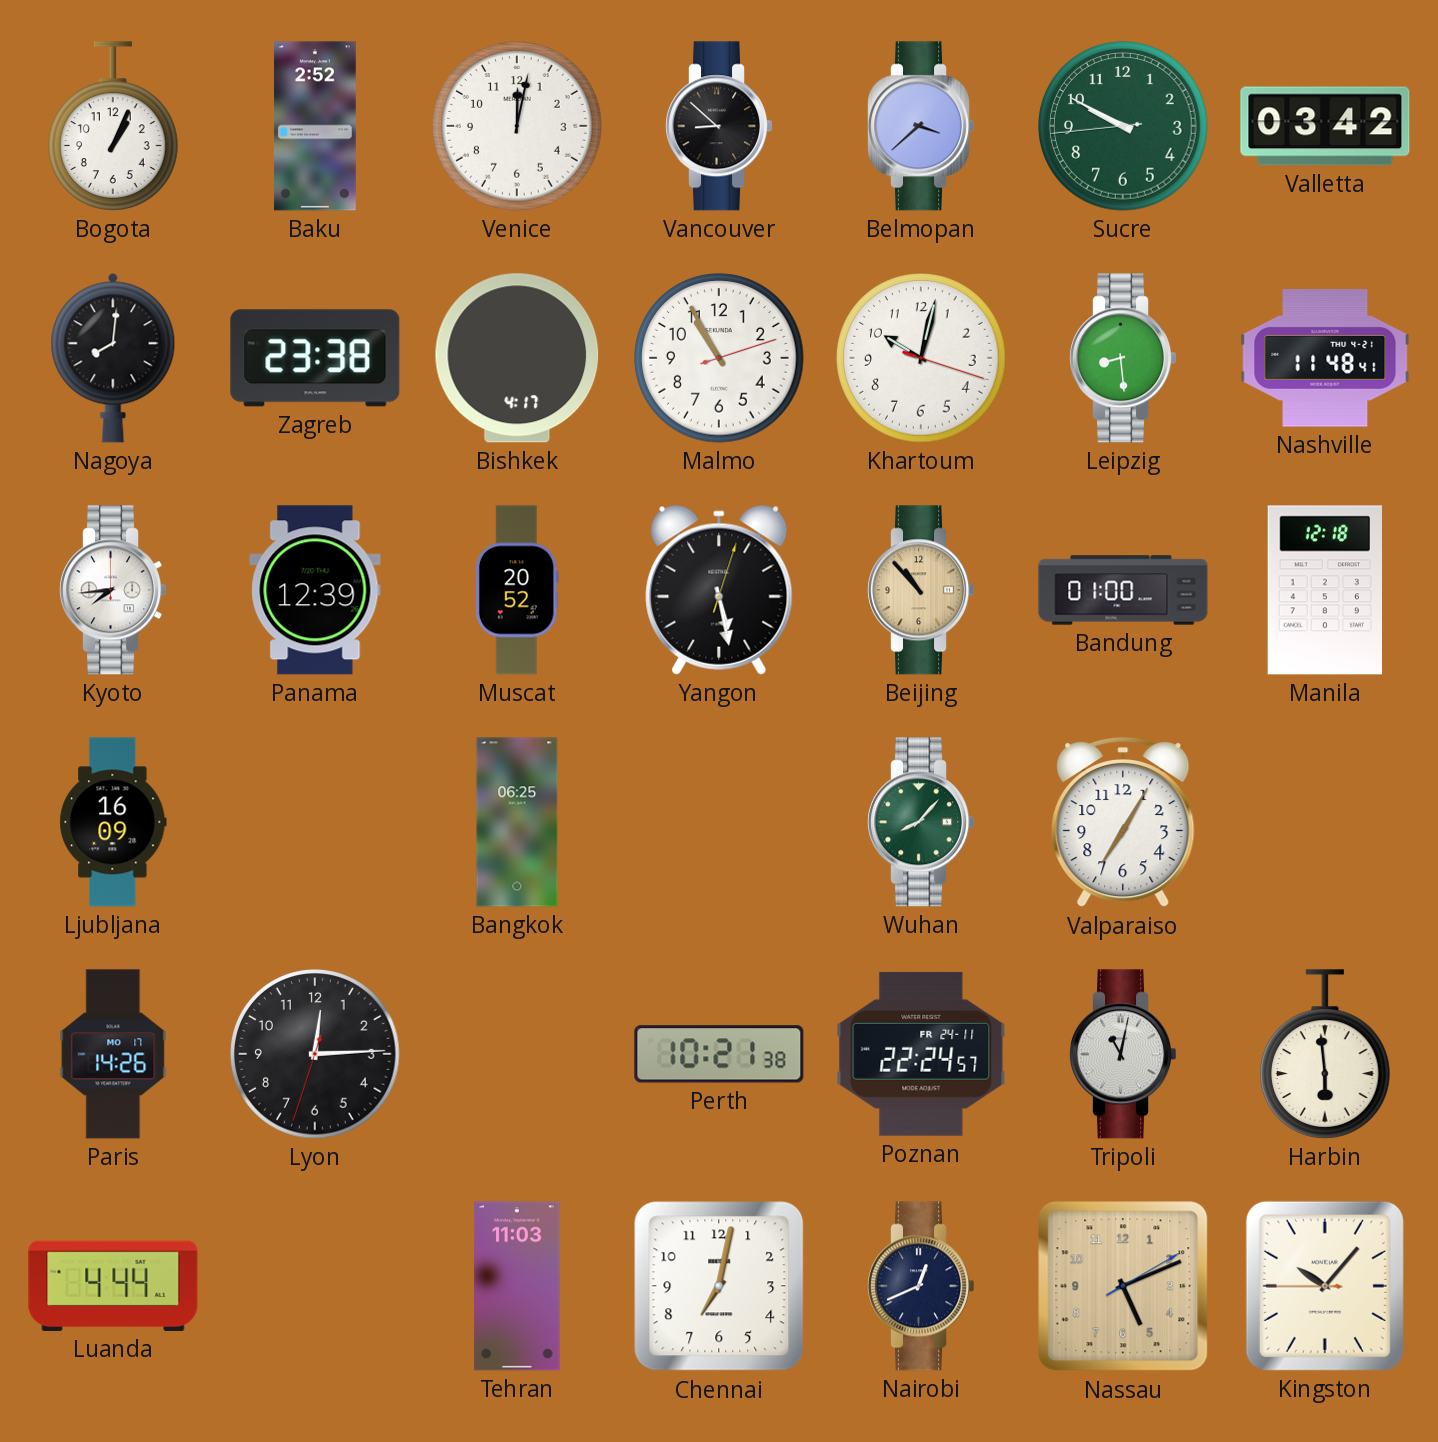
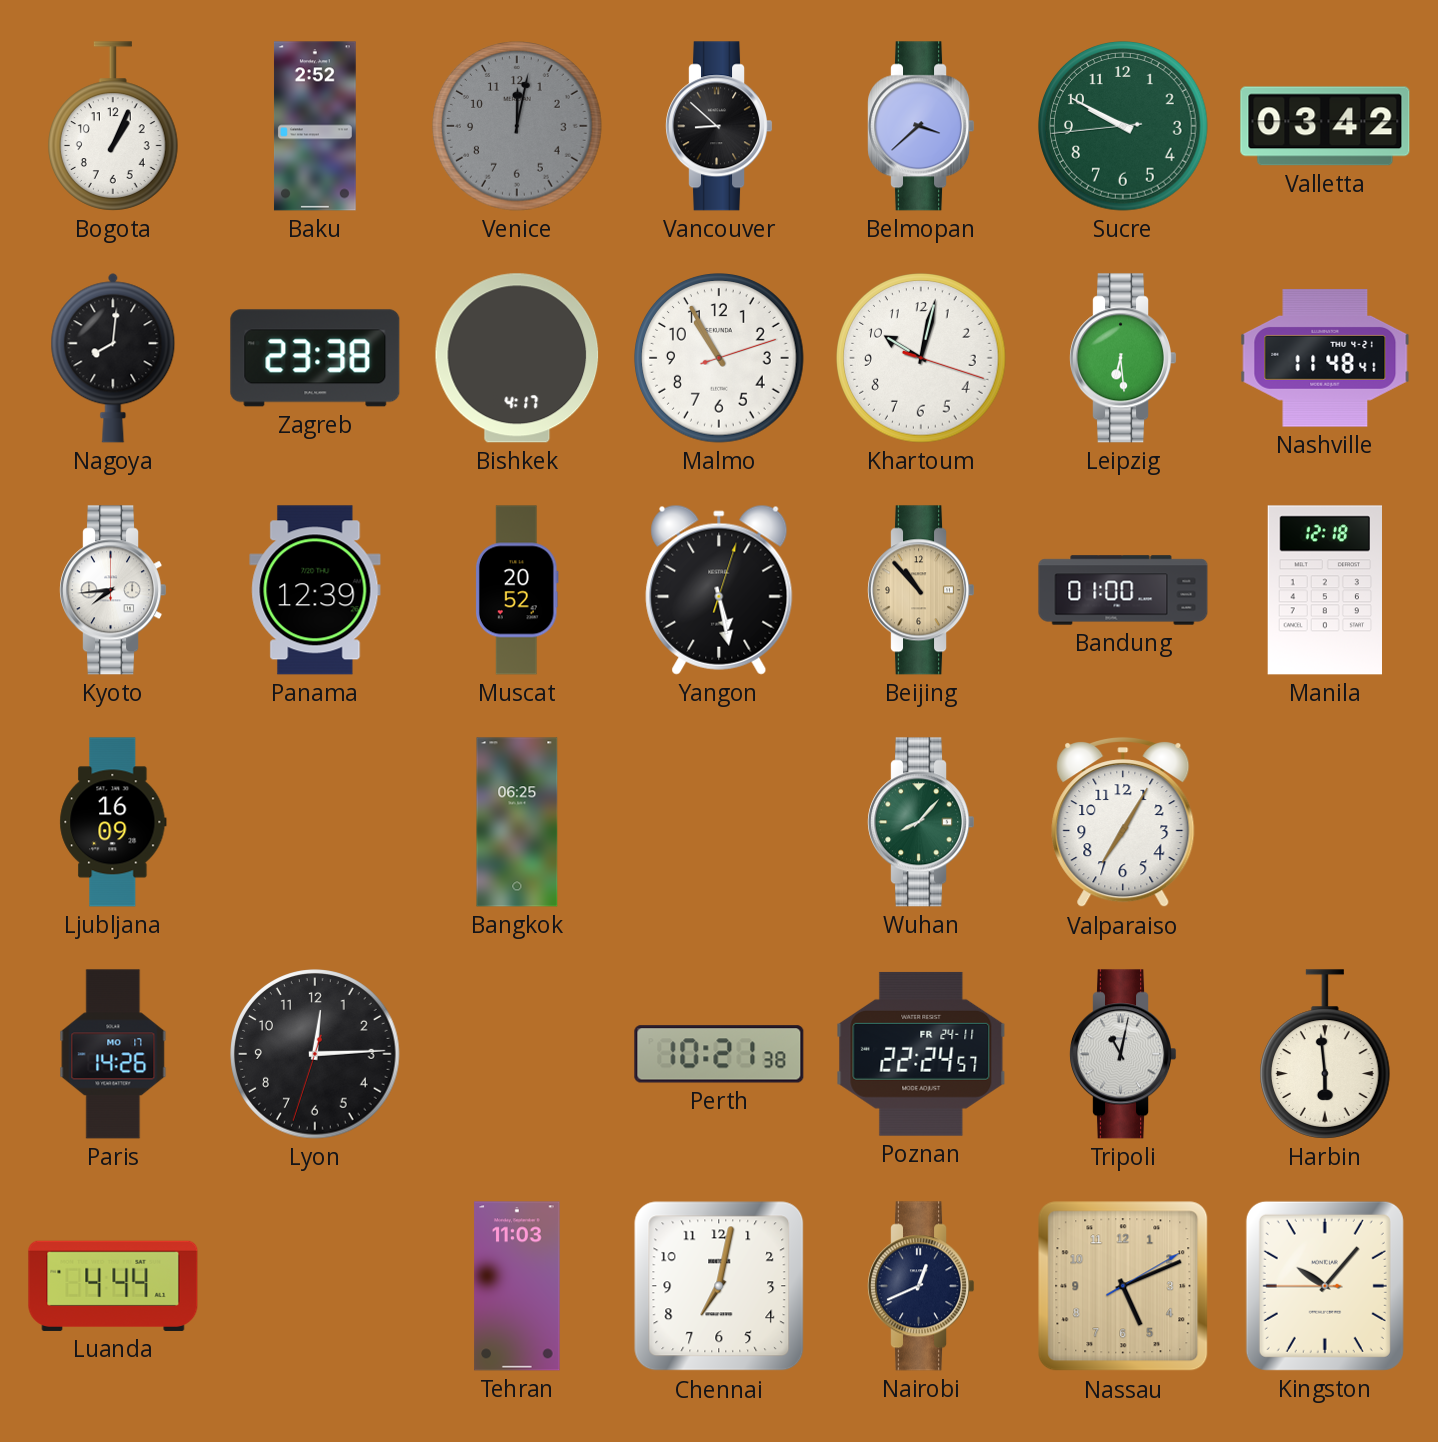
Venice dial: white -> grey (517, 126)
Leipzig: 8:29 -> 6:29 (1123, 358)
